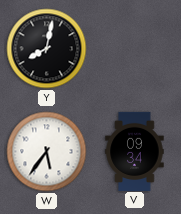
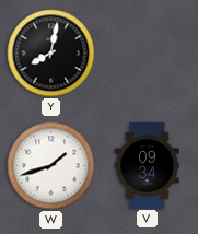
W: 5:36 -> 1:42 (51, 166)
